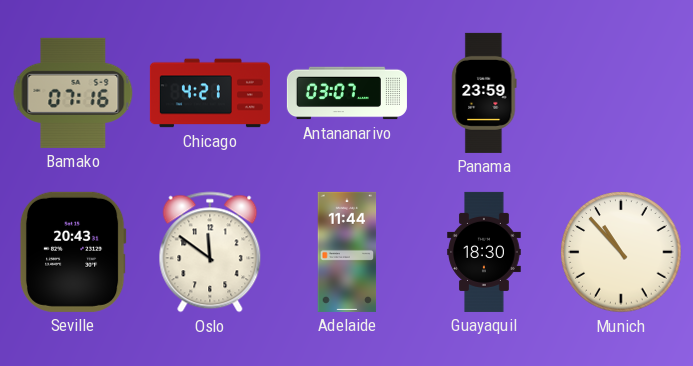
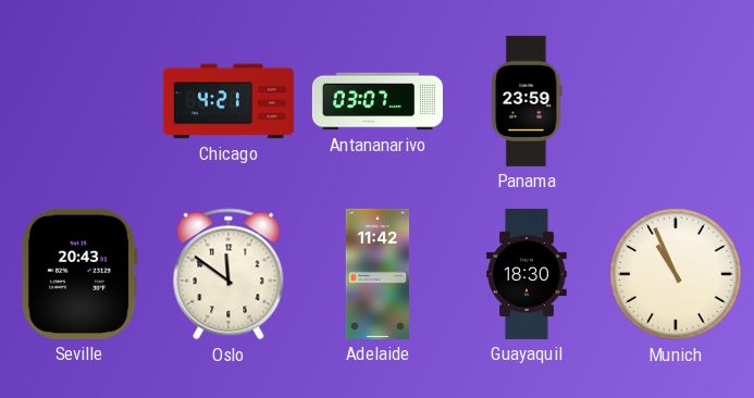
Bamako: 07:16 -> none (73, 93)
Adelaide: 11:44 -> 11:42 (378, 274)
Munich: 10:53 -> 10:56 (676, 274)
